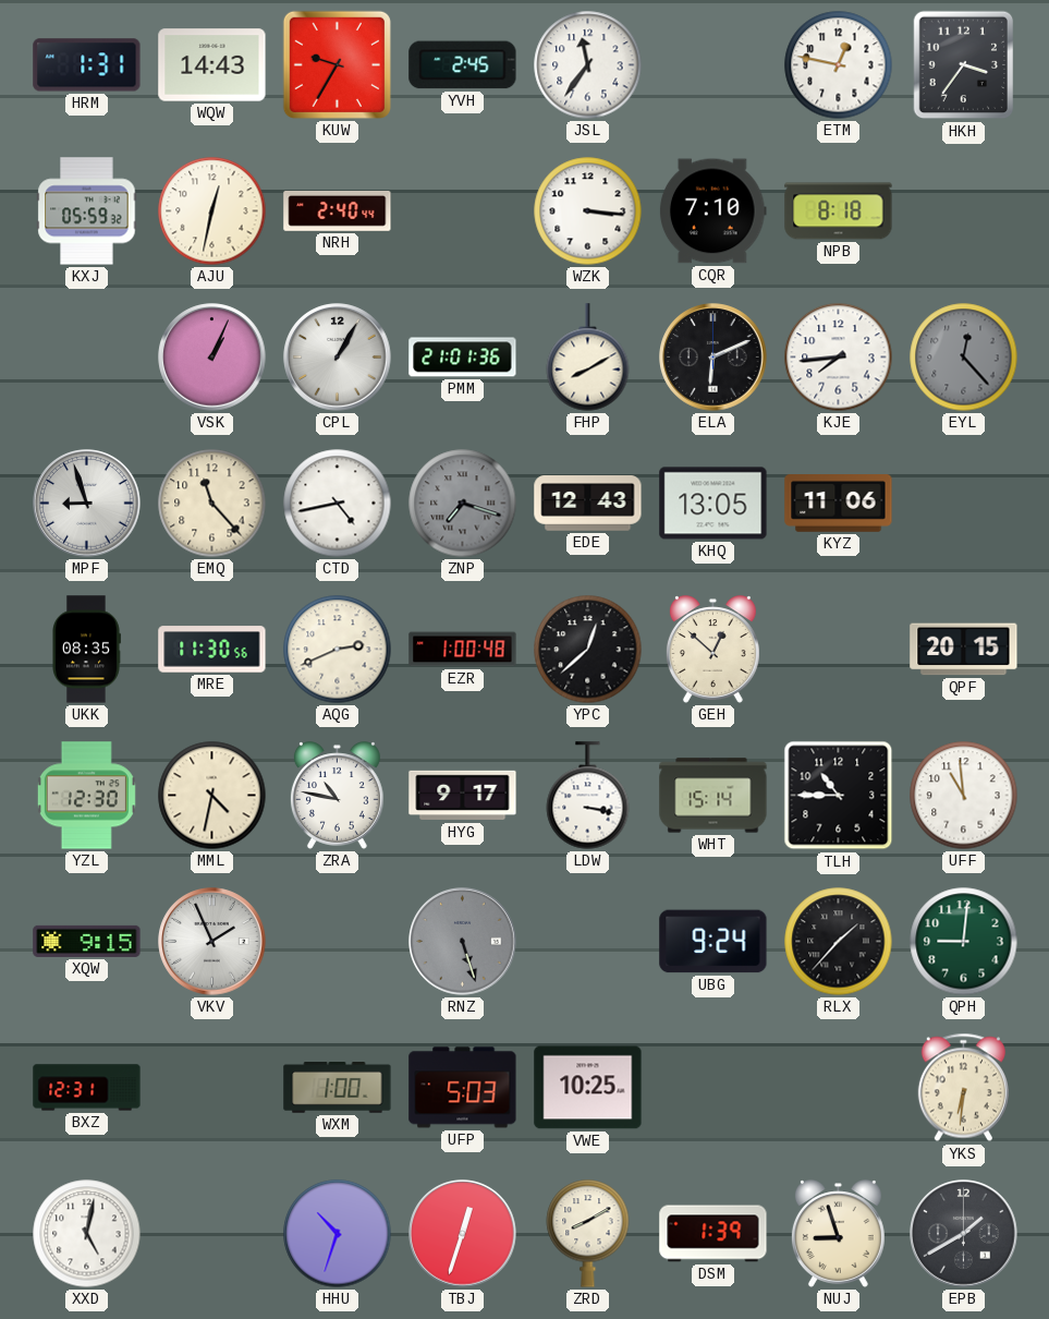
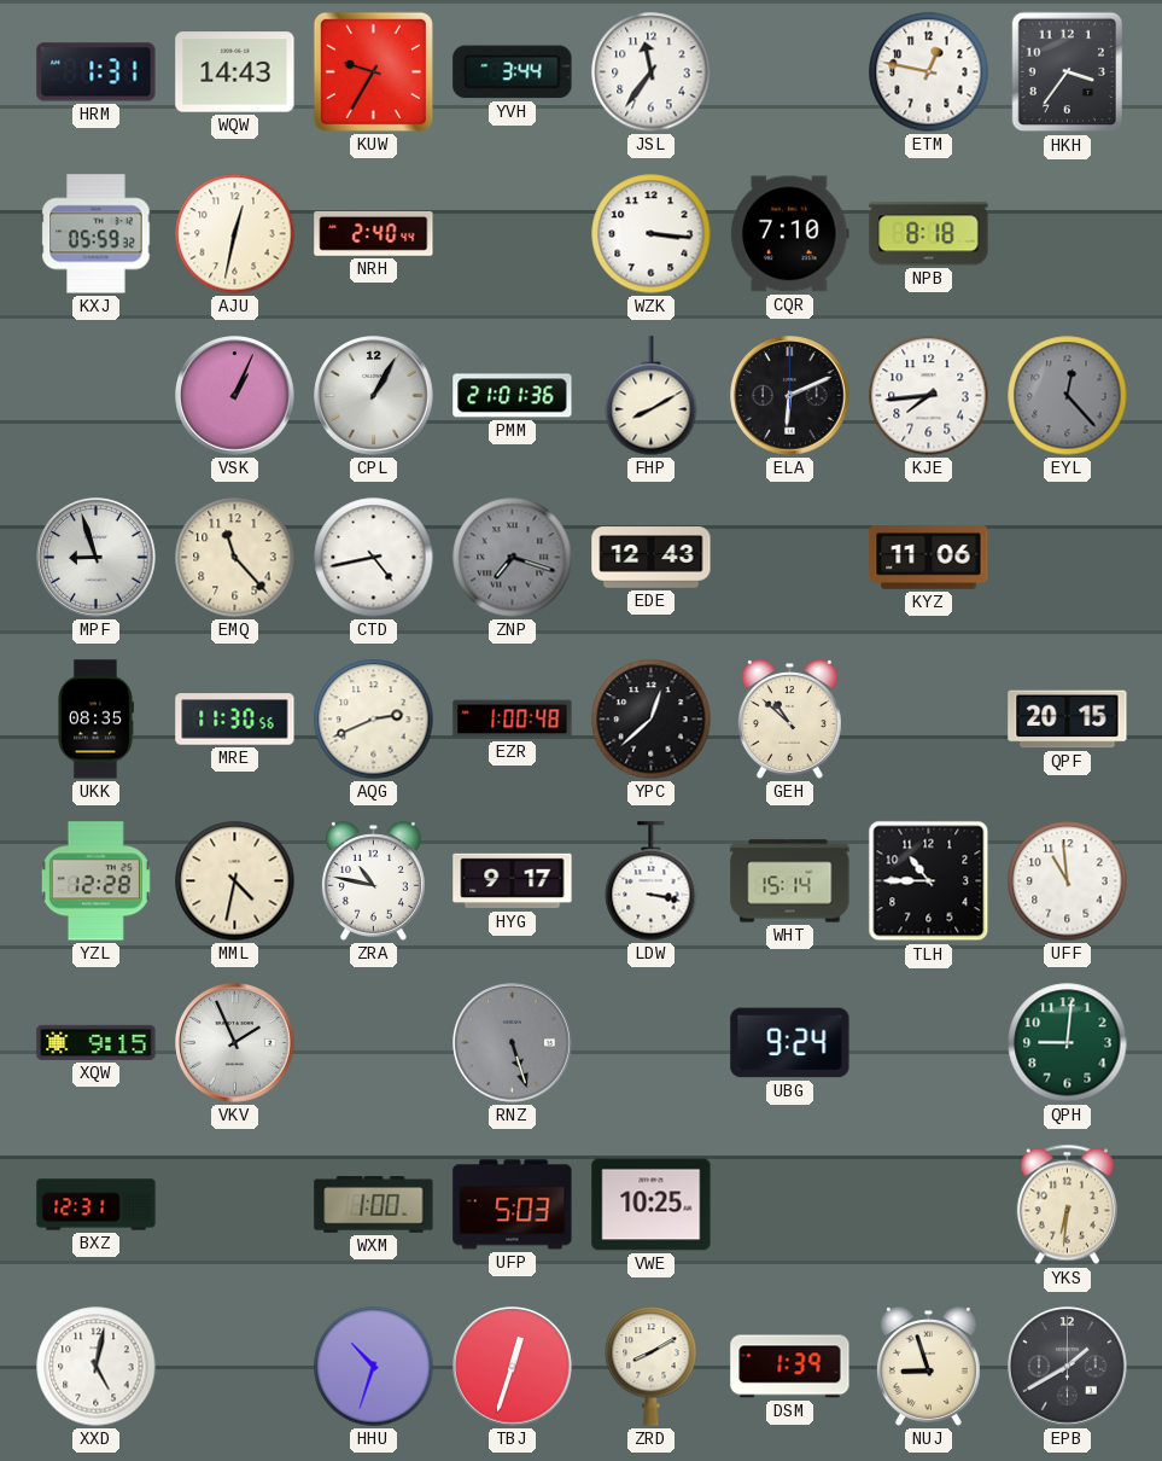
YVH: 2:45 -> 3:44 (513, 72)
KHQ: 13:05 -> none (713, 504)
GEH: 12:52 -> 10:52 (789, 720)
YZL: 12:30 -> 12:28 (95, 881)
RLX: 1:37 -> none (839, 942)
